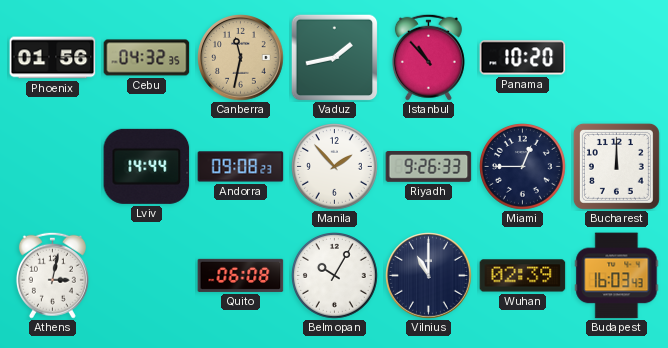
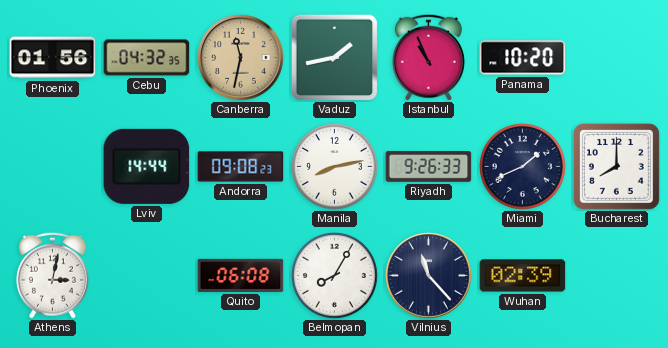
Istanbul: 10:53 -> 10:56 (428, 57)
Manila: 1:53 -> 8:13 (335, 167)
Miami: 12:45 -> 1:41 (523, 167)
Bucharest: 12:00 -> 8:00 (616, 166)
Belmopan: 10:05 -> 8:05 (335, 276)
Vilnius: 11:00 -> 11:23 (429, 276)
Budapest: 16:03 -> none (617, 276)
